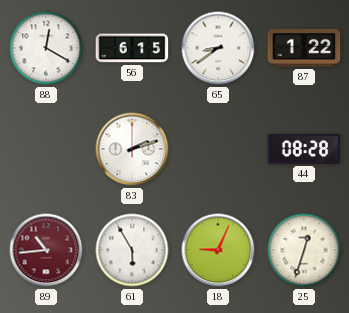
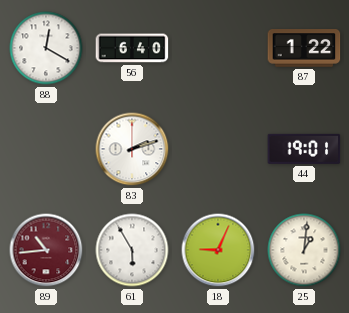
56: 6:15 -> 6:40 (132, 48)
65: 8:39 -> none (218, 48)
44: 08:28 -> 19:01 (304, 149)
25: 12:33 -> 1:01 (304, 250)
